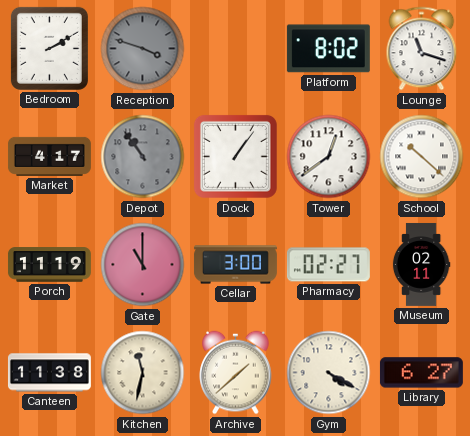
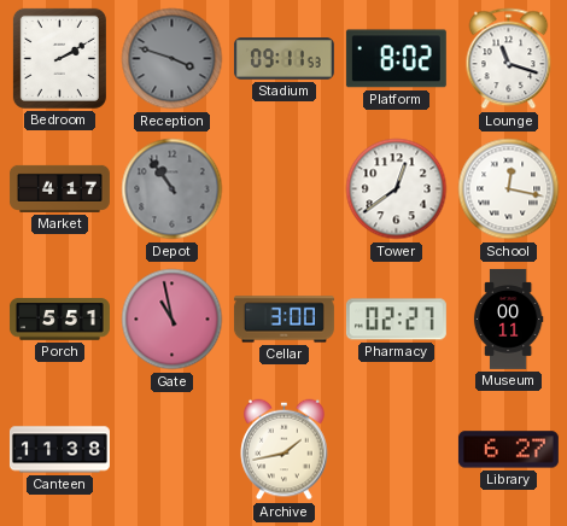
Stadium: none -> 09:11 (283, 59)
Dock: 1:06 -> none (235, 156)
School: 10:22 -> 12:17 (509, 189)
Porch: 11:19 -> 5:51 (59, 320)
Gate: 11:00 -> 10:58 (173, 320)
Museum: 02:11 -> 00:11 (508, 318)
Kitchen: 11:32 -> none (143, 373)
Archive: 1:38 -> 1:43 (285, 450)
Gym: 4:20 -> none (329, 373)
